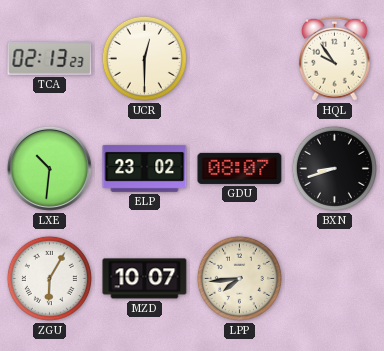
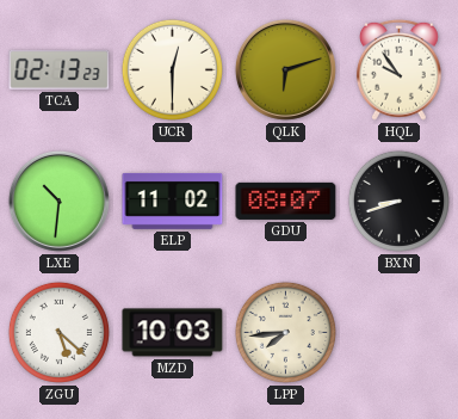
QLK: none -> 6:12 (285, 69)
ELP: 23:02 -> 11:02 (173, 201)
ZGU: 6:05 -> 5:22 (58, 332)
MZD: 10:07 -> 10:03 (173, 333)
